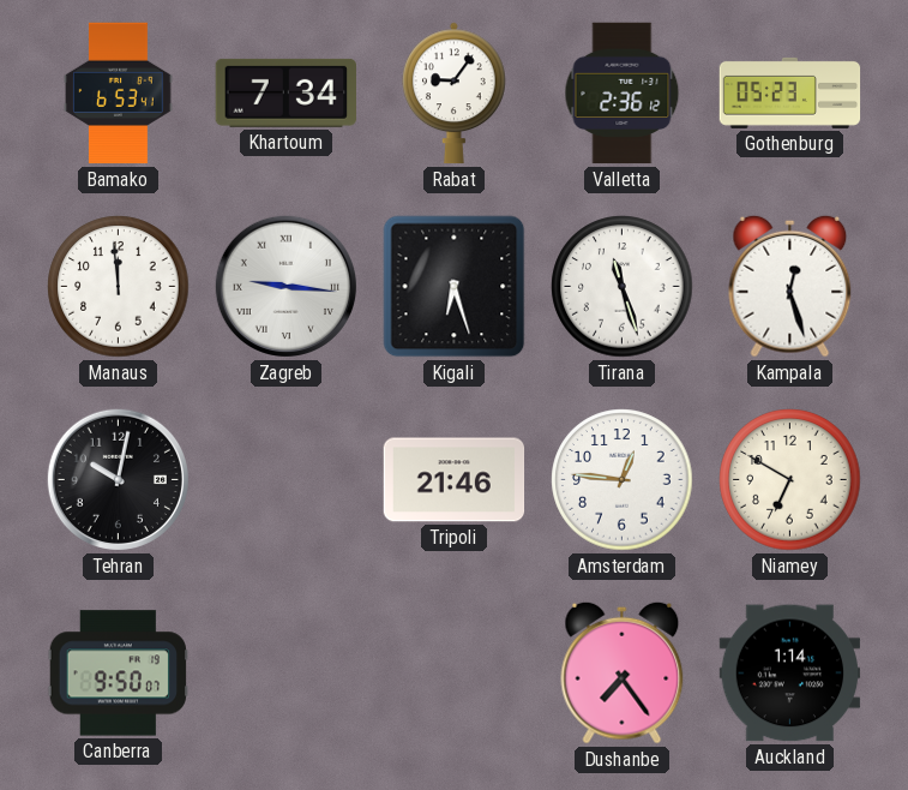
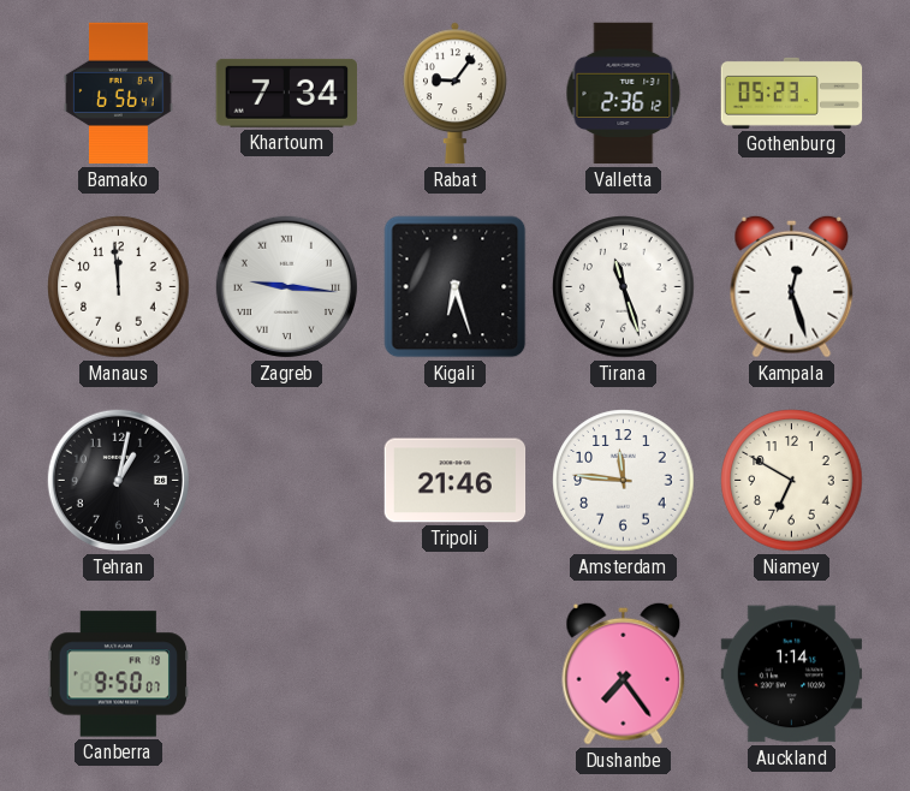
Bamako: 6:53 -> 6:56 (119, 94)
Tehran: 10:02 -> 1:02 (118, 480)
Amsterdam: 12:46 -> 11:46 (624, 481)
